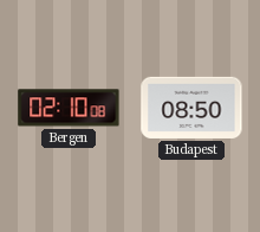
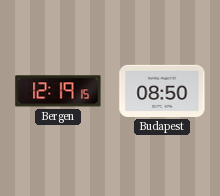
Bergen: 02:10 -> 12:19 (58, 91)
